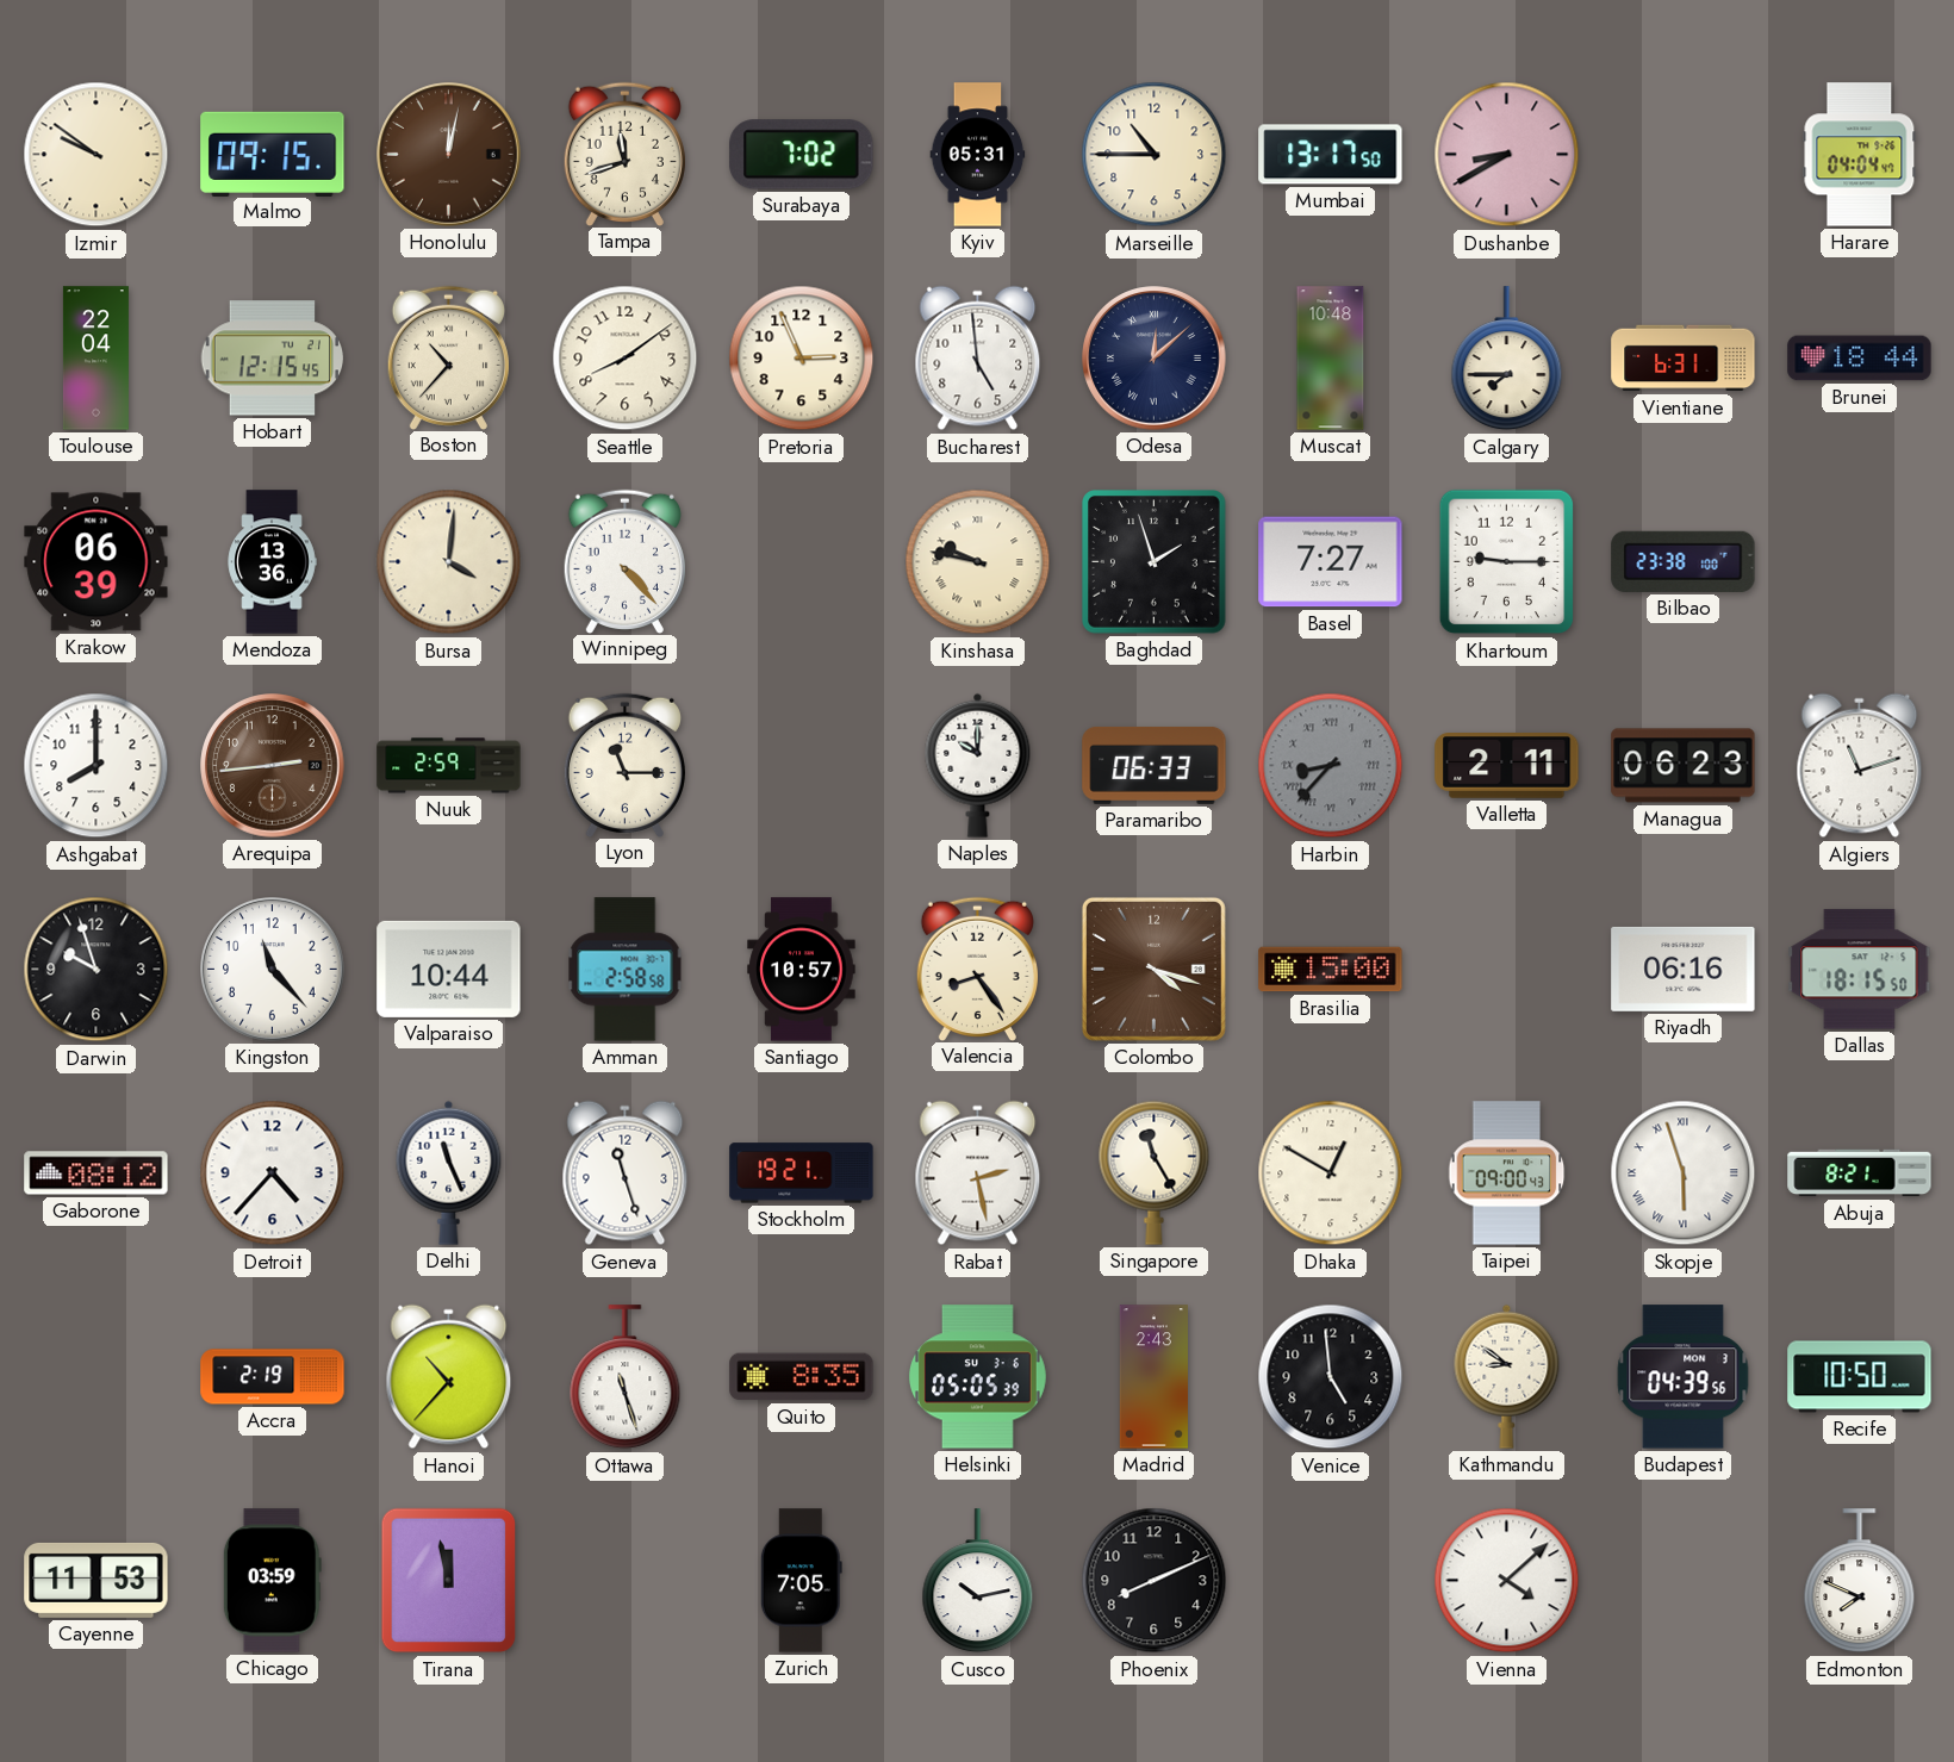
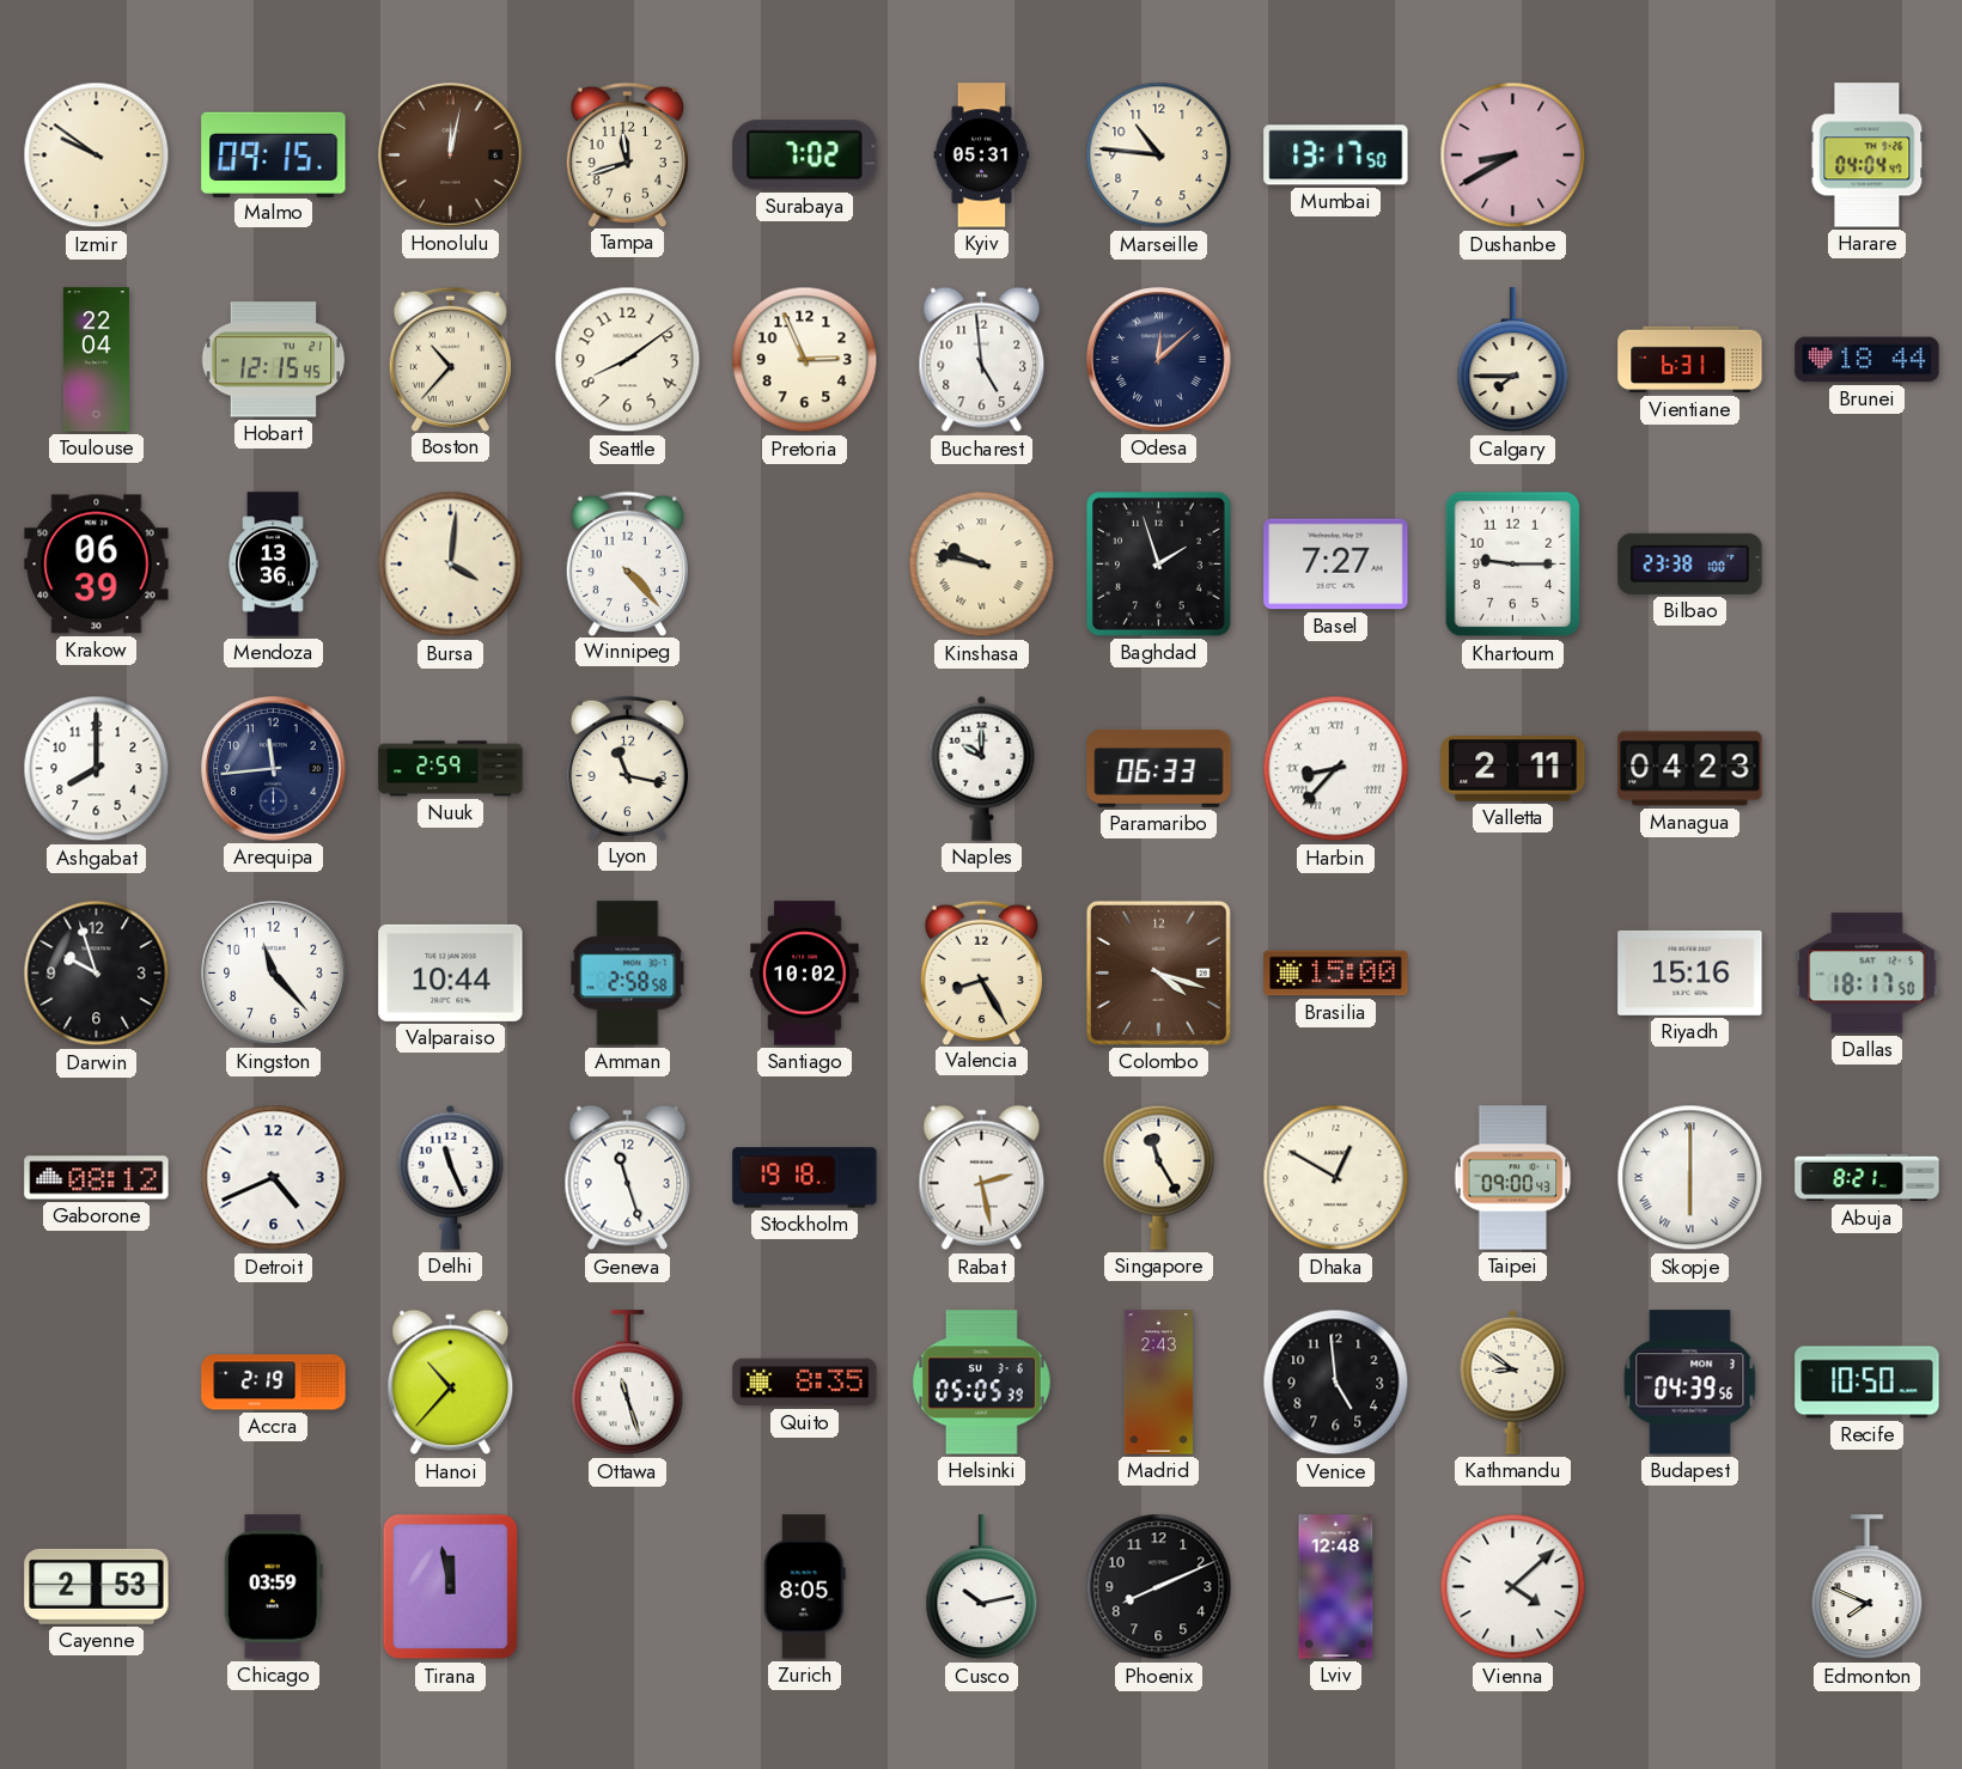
Marseille: 10:45 -> 10:46 (1159, 155)
Muscat: 10:48 -> none (1331, 359)
Arequipa: 2:44 -> 11:44 (274, 769)
Arequipa dial: brown -> navy (274, 769)
Lyon: 11:15 -> 11:17 (627, 768)
Harbin dial: grey -> white (1336, 769)
Managua: 06:23 -> 04:23 (1690, 769)
Algiers: 11:12 -> none (1860, 766)
Santiago: 10:57 -> 10:02 (805, 974)
Valencia: 8:24 -> 8:25 (981, 972)
Riyadh: 06:16 -> 15:16 (1690, 972)
Dallas: 18:15 -> 18:17 (1867, 974)
Detroit: 4:37 -> 4:41 (274, 1178)
Stockholm: 19:21 -> 19:18 (805, 1178)
Skopje: 5:57 -> 6:00 (1690, 1178)
Cayenne: 11:53 -> 2:53 (97, 1586)
Zurich: 7:05 -> 8:05 (804, 1587)
Lviv: none -> 12:48 (1336, 1587)
